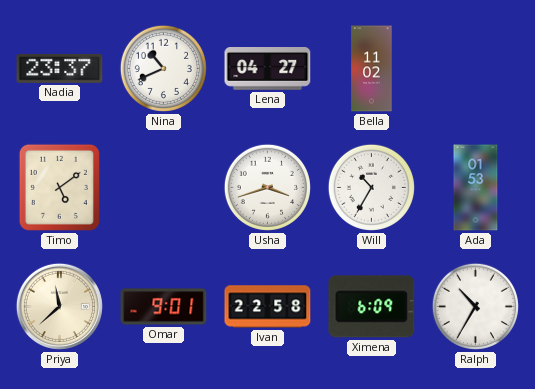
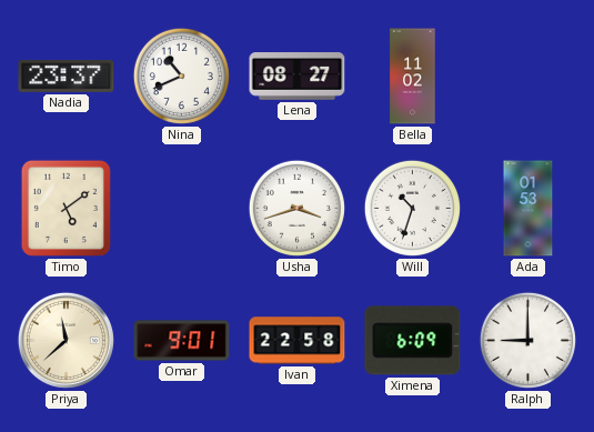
Lena: 04:27 -> 08:27 (298, 77)
Will: 10:35 -> 10:33 (412, 208)
Ralph: 10:35 -> 9:00 (527, 340)
